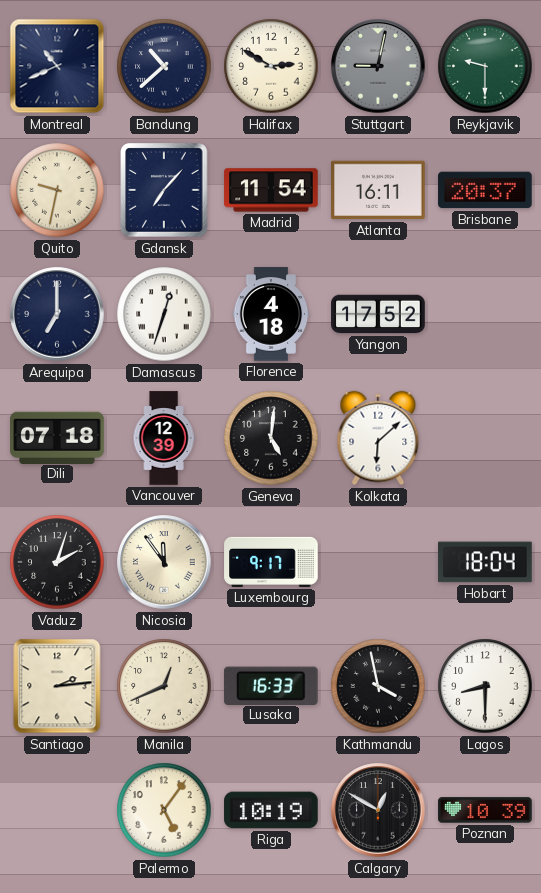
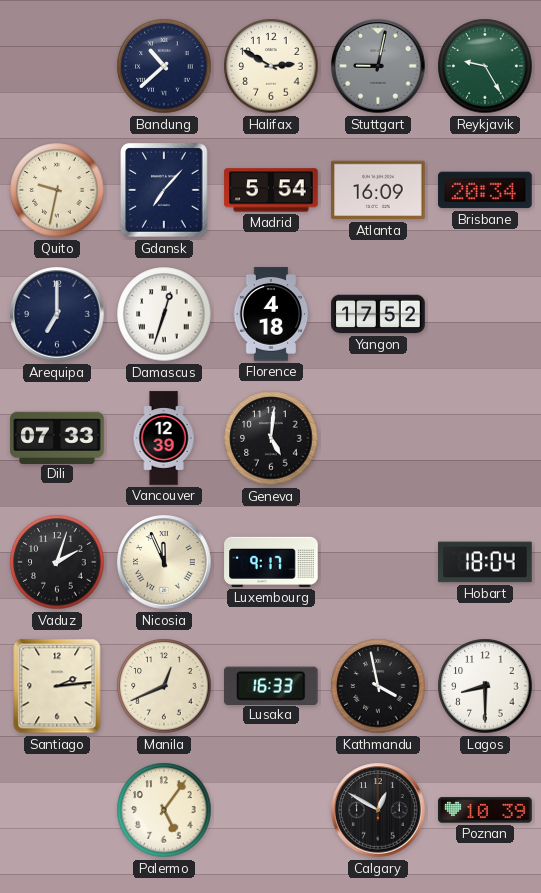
Montreal: 10:41 -> none (57, 66)
Reykjavik: 9:30 -> 9:25 (485, 66)
Madrid: 11:54 -> 5:54 (271, 190)
Atlanta: 16:11 -> 16:09 (378, 190)
Brisbane: 20:37 -> 20:34 (485, 190)
Dili: 07:18 -> 07:33 (57, 437)
Kolkata: 6:08 -> none (378, 438)
Nicosia: 11:54 -> 11:56 (164, 562)
Riga: 10:19 -> none (271, 810)
